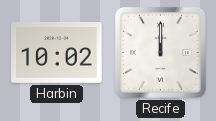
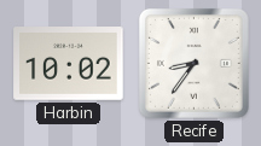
Recife: 12:00 -> 8:36 (193, 63)
